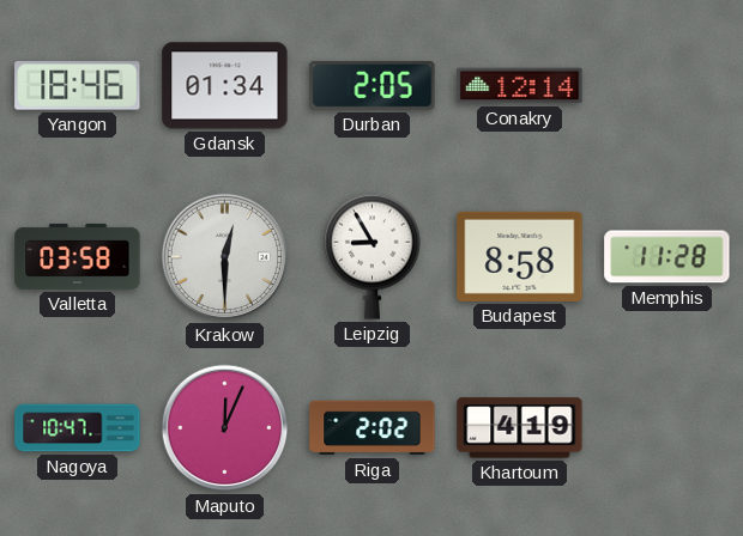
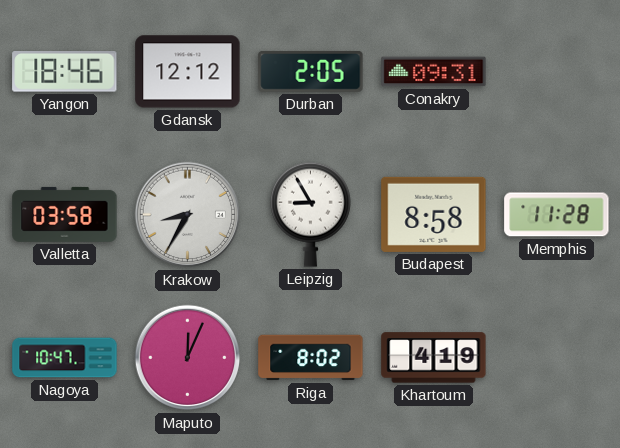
Gdansk: 01:34 -> 12:12 (188, 72)
Conakry: 12:14 -> 09:31 (434, 72)
Krakow: 12:30 -> 8:35 (188, 215)
Riga: 2:02 -> 8:02 (311, 358)
